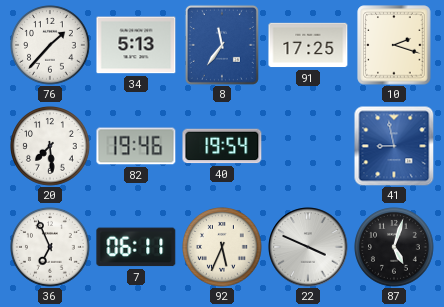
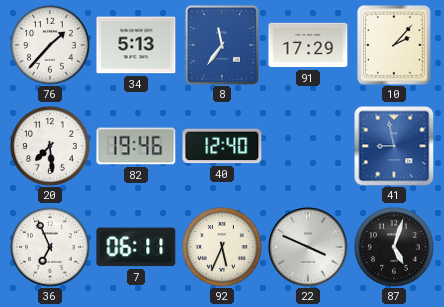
91: 17:25 -> 17:29 (308, 45)
10: 2:18 -> 2:07 (394, 45)
40: 19:54 -> 12:40 (222, 146)
